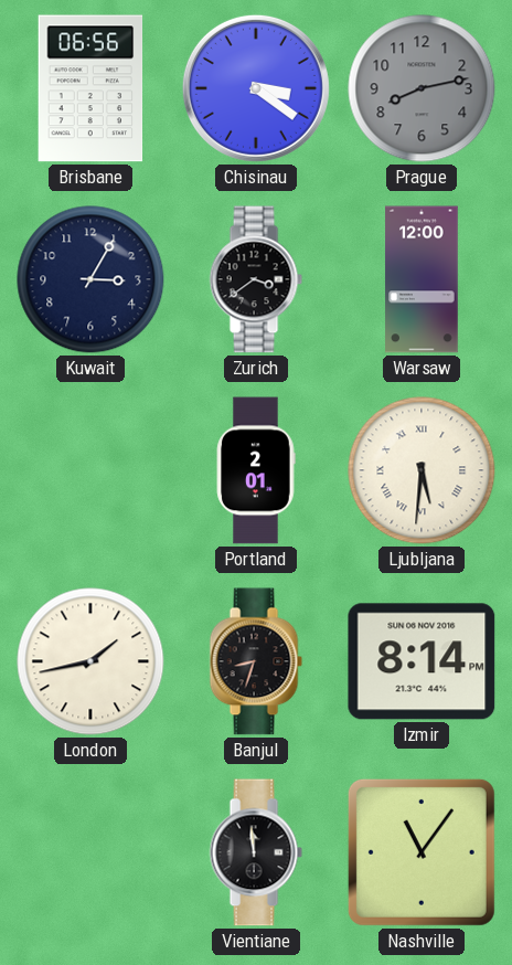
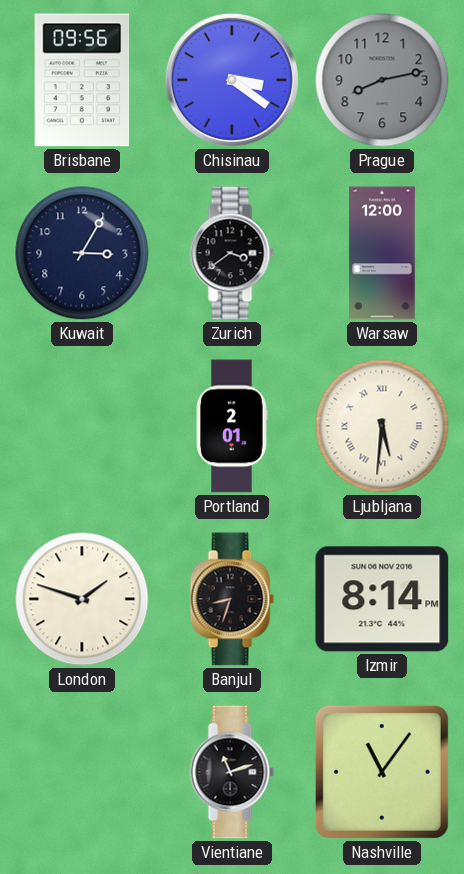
Brisbane: 06:56 -> 09:56 (82, 80)
London: 1:43 -> 1:48 (82, 599)
Vientiane: 11:59 -> 11:12 (232, 772)
